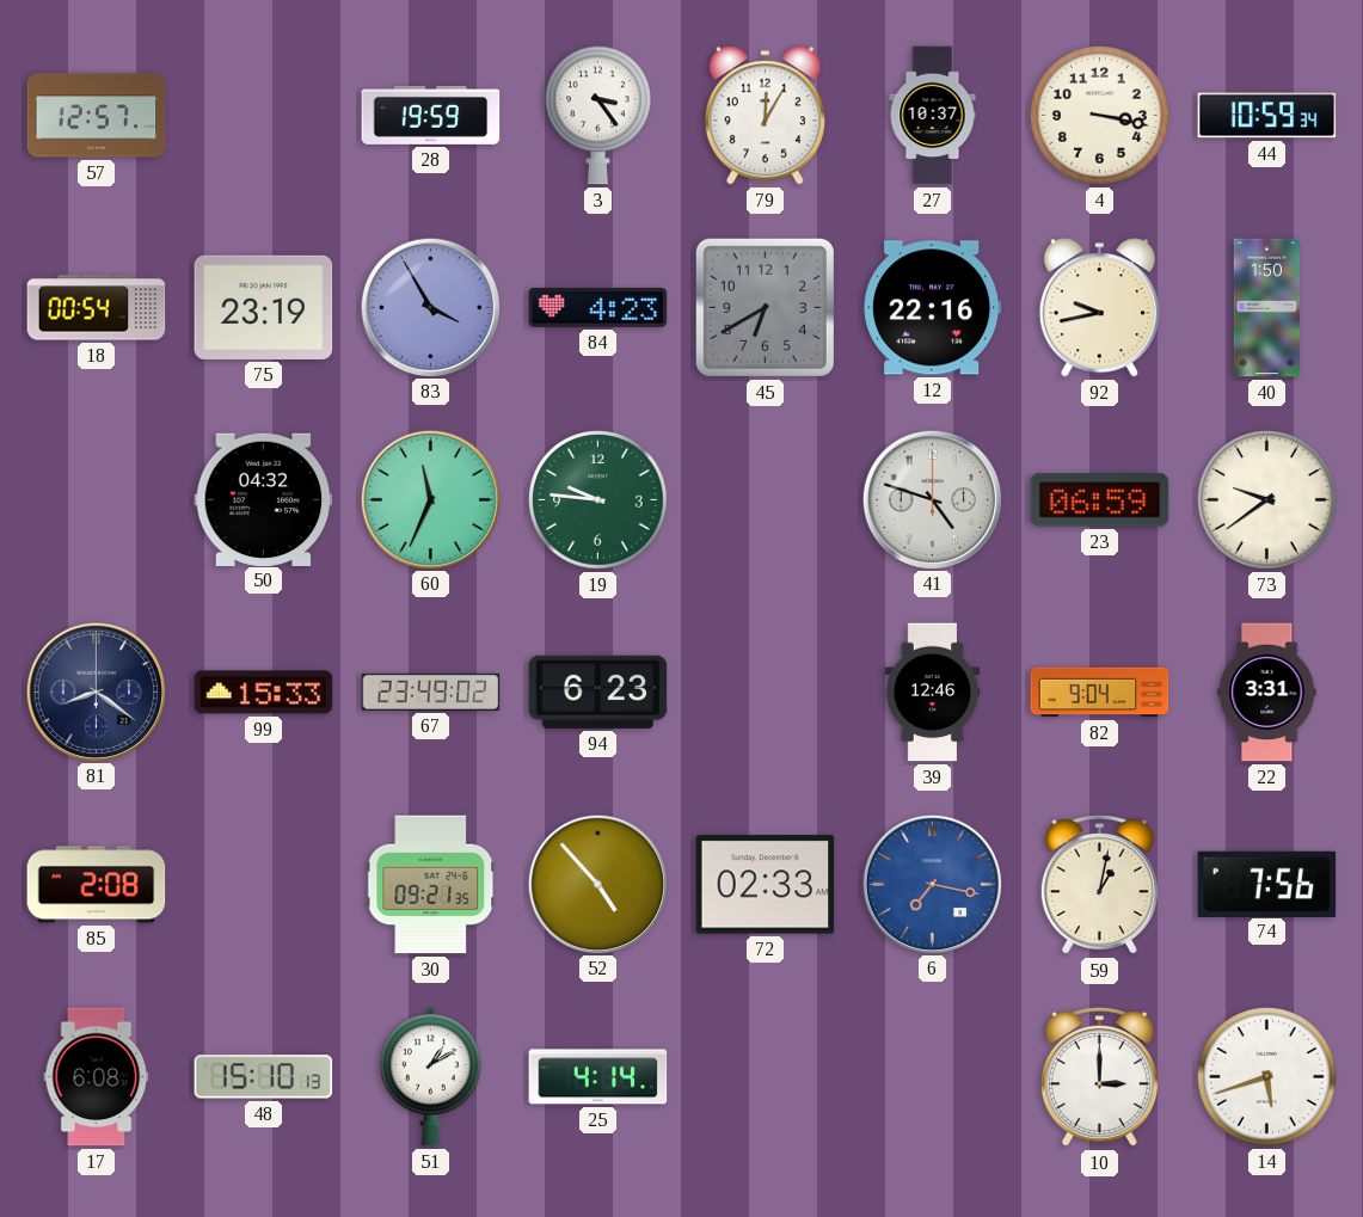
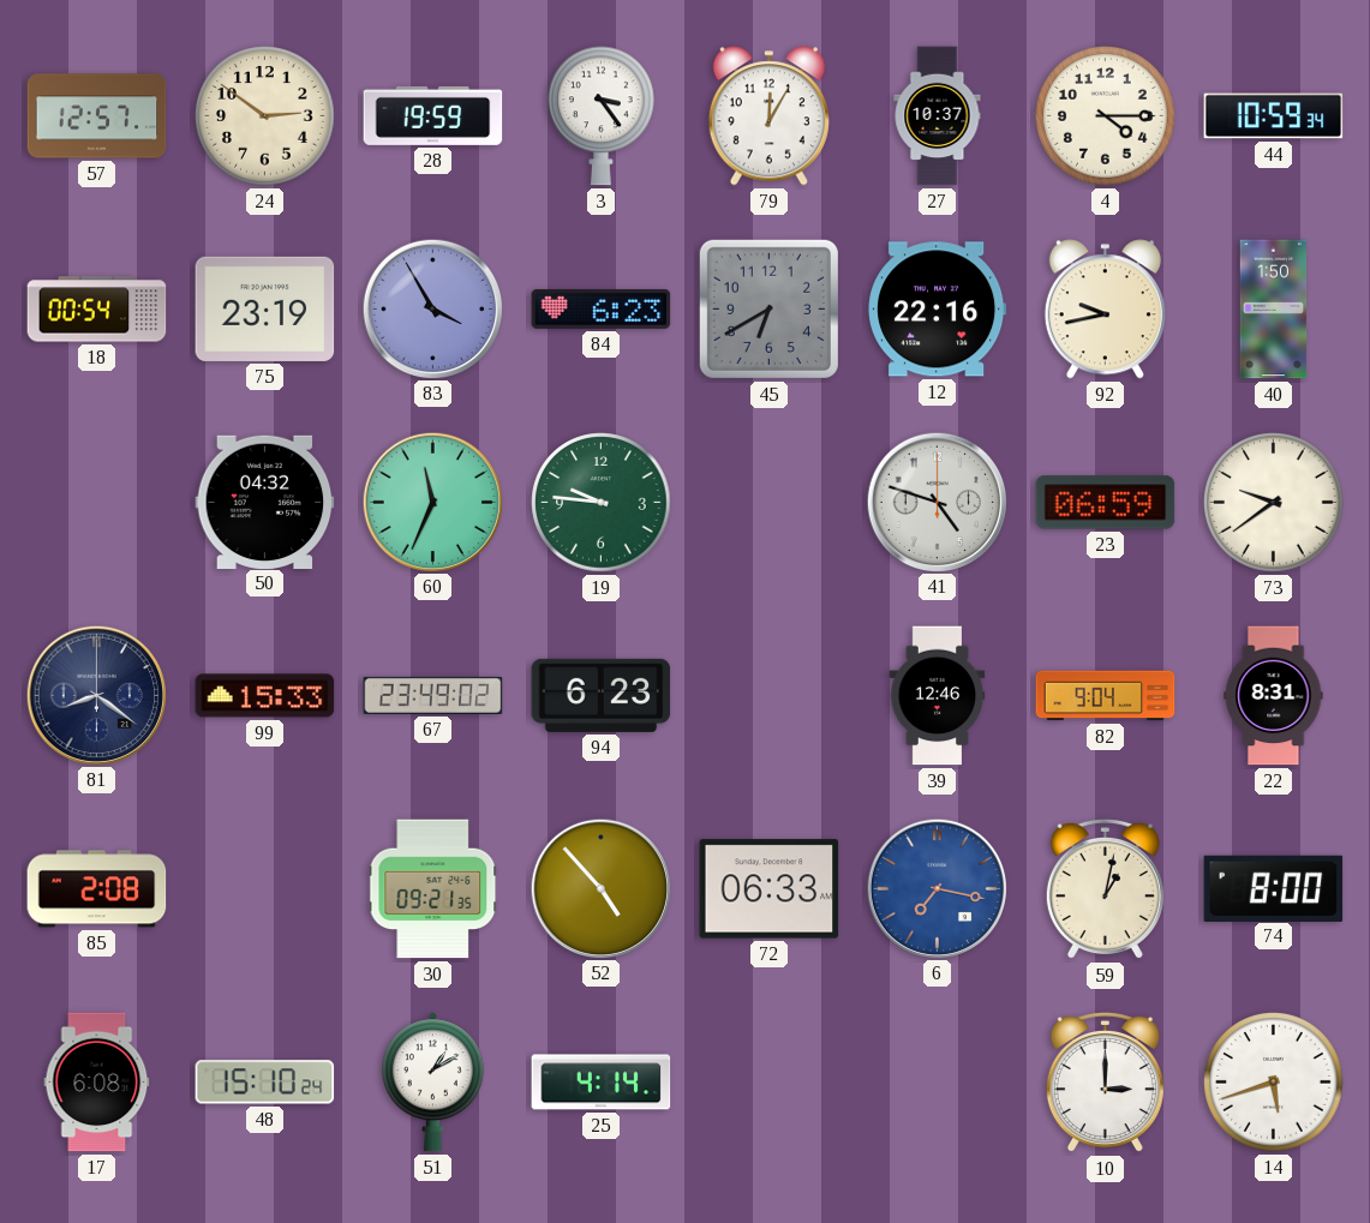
24: none -> 2:51 (265, 116)
4: 3:17 -> 4:15 (1106, 116)
84: 4:23 -> 6:23 (602, 308)
22: 3:31 -> 8:31 (1274, 696)
72: 02:33 -> 06:33 (770, 889)
74: 7:56 -> 8:00 (1274, 888)
48: 15:10:13 -> 15:10:24 (265, 1083)
